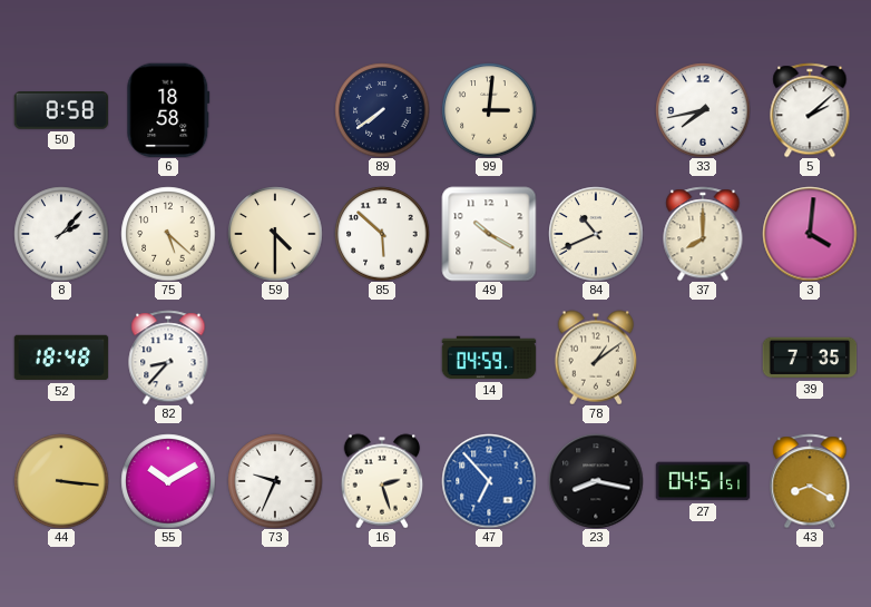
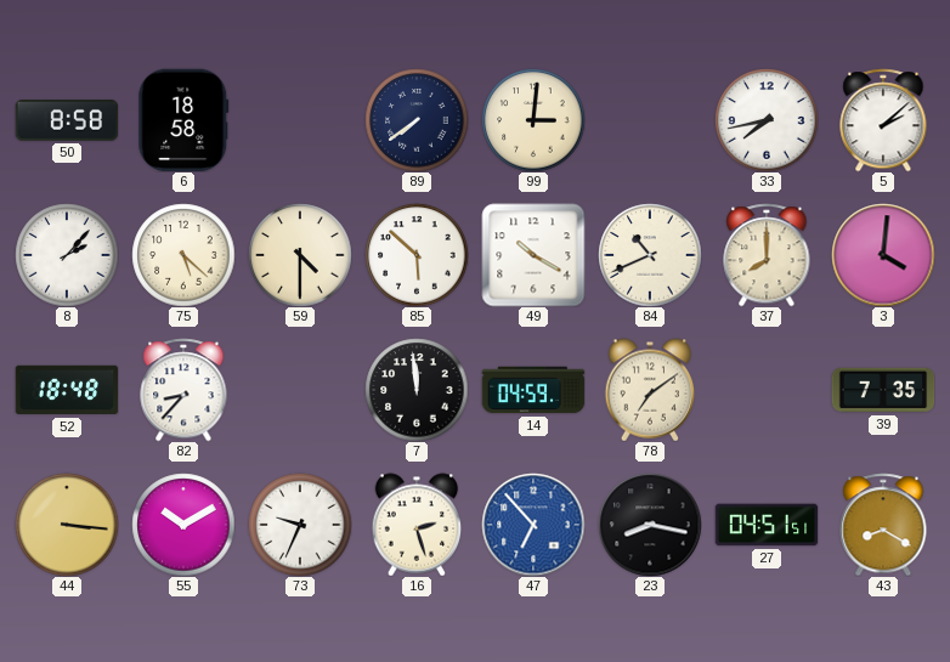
7: none -> 11:59 (417, 390)
78: 1:09 -> 7:09 (650, 390)
